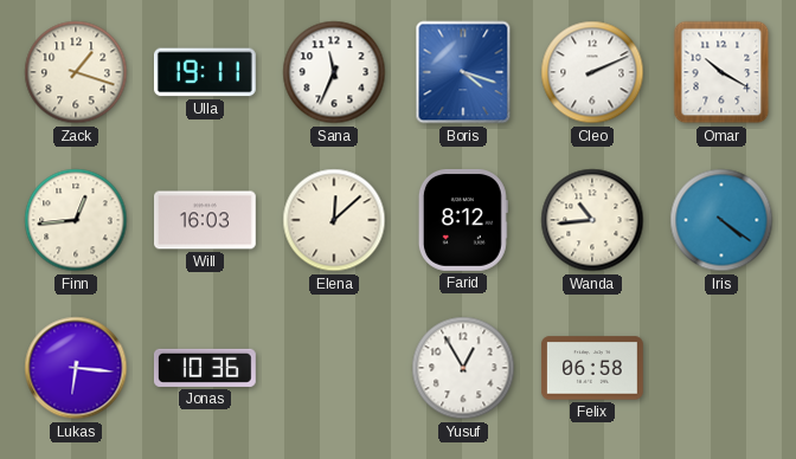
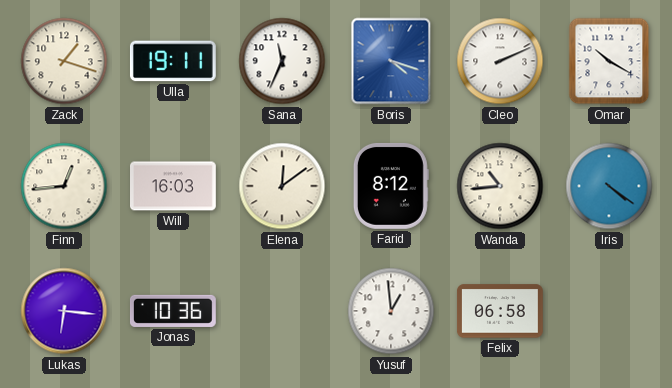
Elena: 12:08 -> 12:09 (282, 186)
Yusuf: 12:55 -> 12:59 (391, 311)
